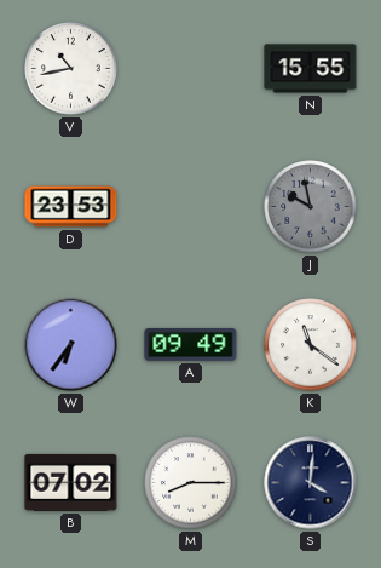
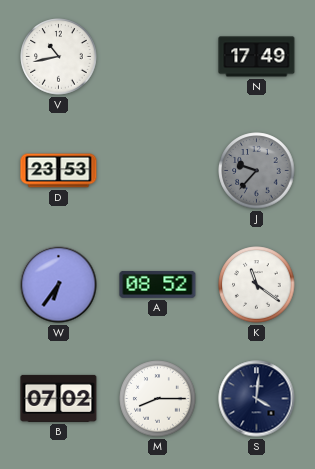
N: 15:55 -> 17:49 (257, 57)
J: 9:58 -> 9:37 (257, 171)
A: 09:49 -> 08:52 (158, 284)
